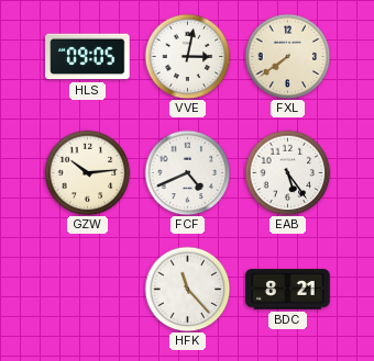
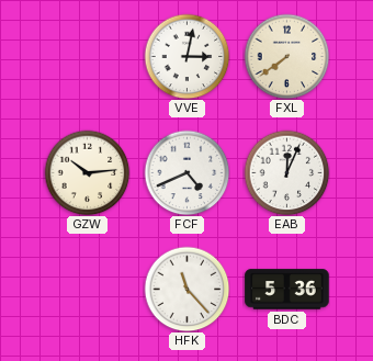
HLS: 09:05 -> none (88, 57)
EAB: 5:24 -> 12:04 (286, 172)
BDC: 8:21 -> 5:36 (287, 290)
